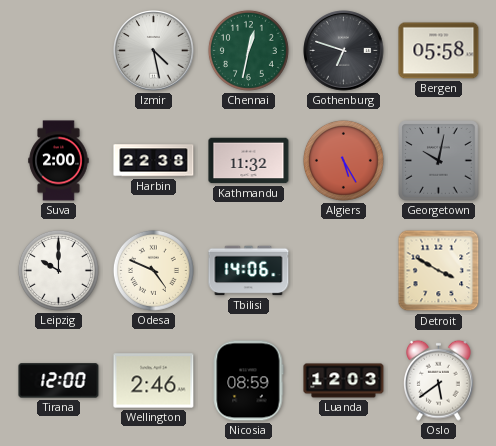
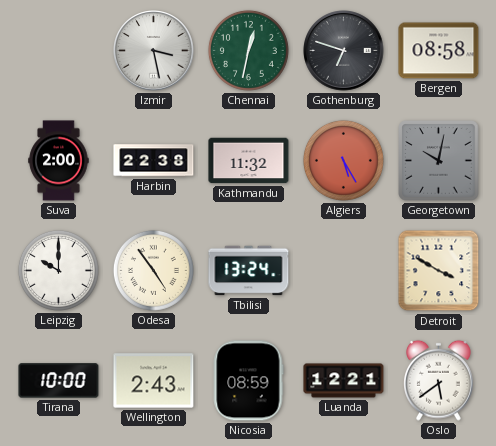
Izmir: 4:28 -> 3:28 (154, 51)
Bergen: 05:58 -> 08:58 (439, 51)
Odesa: 4:49 -> 4:54 (153, 270)
Tbilisi: 14:06 -> 13:24 (249, 271)
Tirana: 12:00 -> 10:00 (59, 381)
Wellington: 2:46 -> 2:43 (154, 381)
Luanda: 12:03 -> 12:21 (344, 381)
